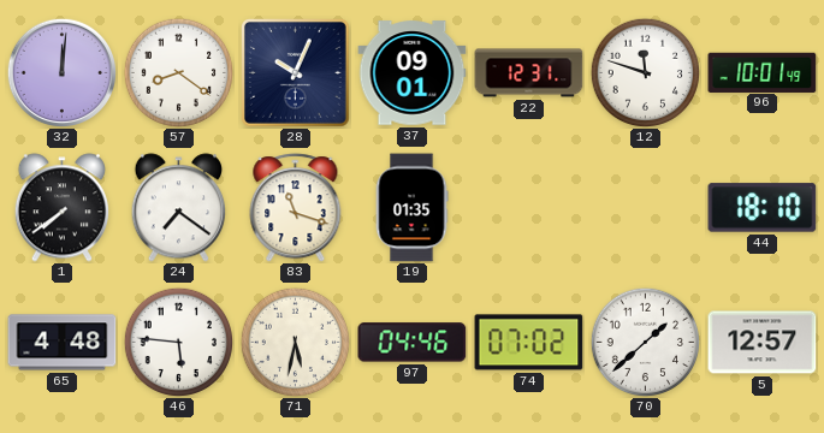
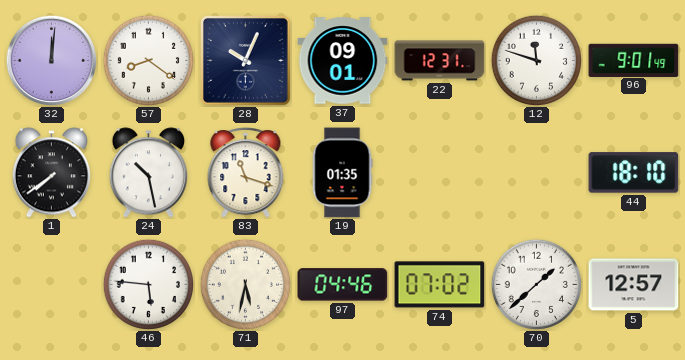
96: 10:01 -> 9:01 (634, 60)
24: 7:21 -> 10:28 (148, 173)
65: 4:48 -> none (63, 343)
